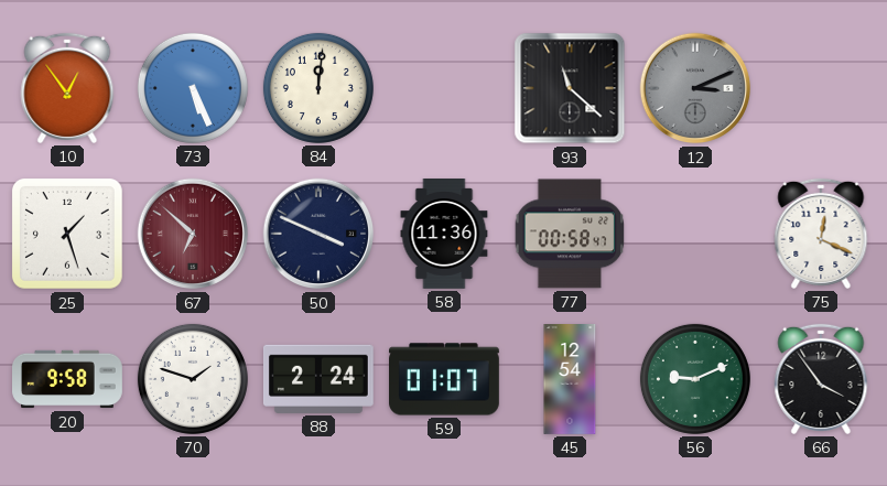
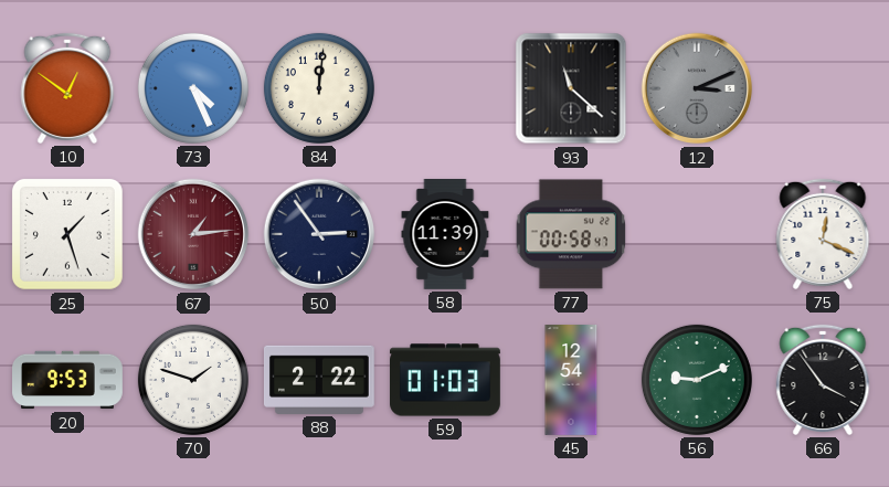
10: 12:54 -> 12:51 (67, 88)
73: 5:26 -> 4:26 (193, 88)
67: 6:52 -> 1:14 (193, 234)
50: 3:49 -> 2:54 (319, 234)
58: 11:36 -> 11:39 (445, 235)
20: 9:58 -> 9:53 (68, 380)
88: 2:24 -> 2:22 (319, 380)
59: 01:07 -> 01:03 (446, 380)
